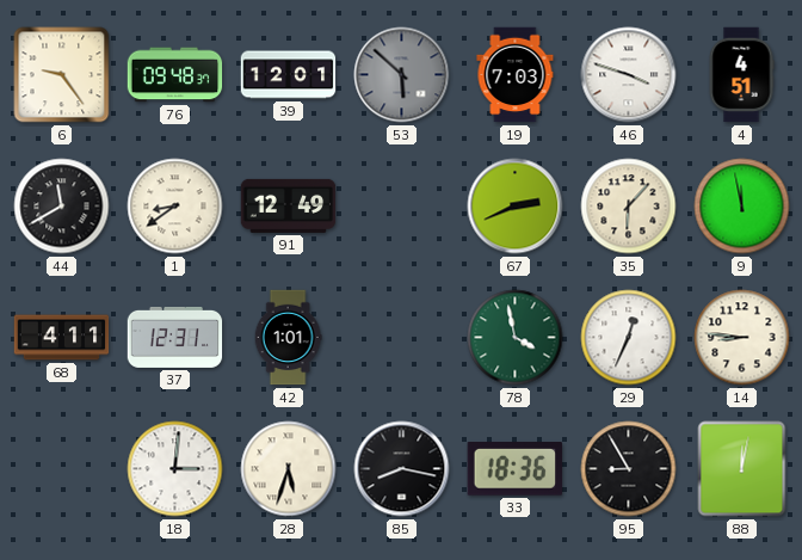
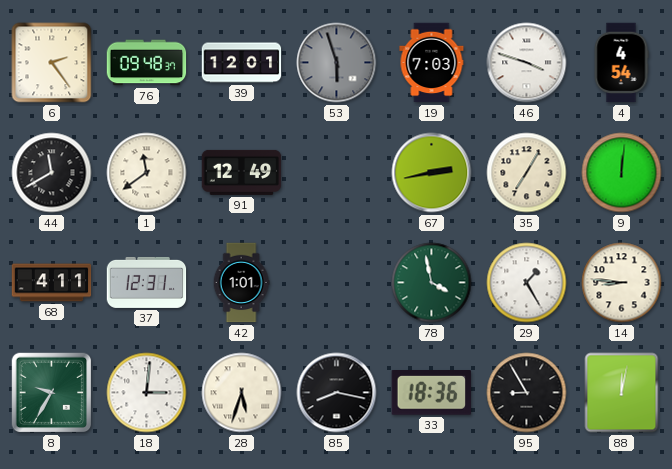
6: 9:24 -> 2:24 (52, 63)
53: 5:52 -> 5:57 (337, 63)
4: 4:51 -> 4:54 (621, 63)
1: 8:39 -> 11:39 (147, 173)
67: 2:41 -> 2:43 (432, 173)
35: 6:07 -> 7:05 (527, 173)
9: 11:58 -> 12:01 (622, 173)
29: 12:34 -> 1:25 (527, 283)
8: none -> 9:35 (52, 393)
